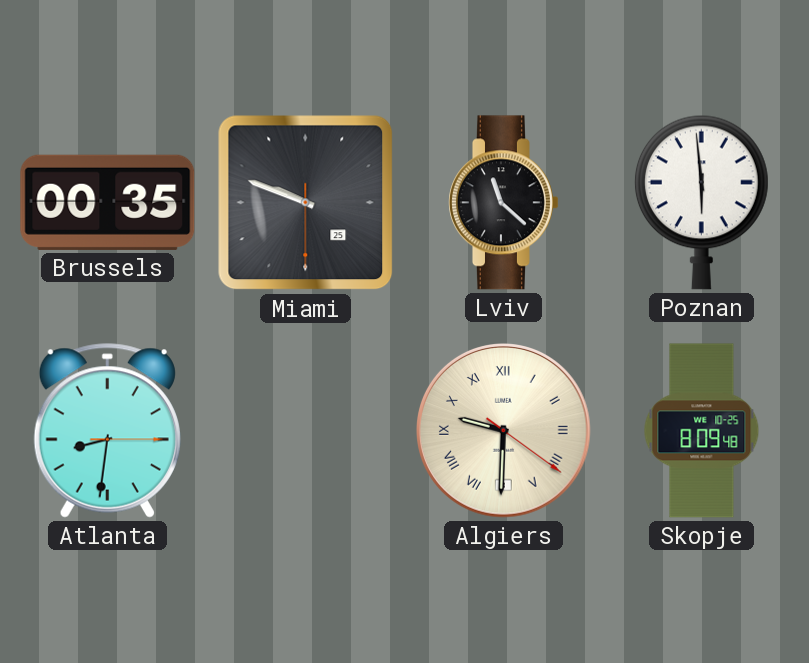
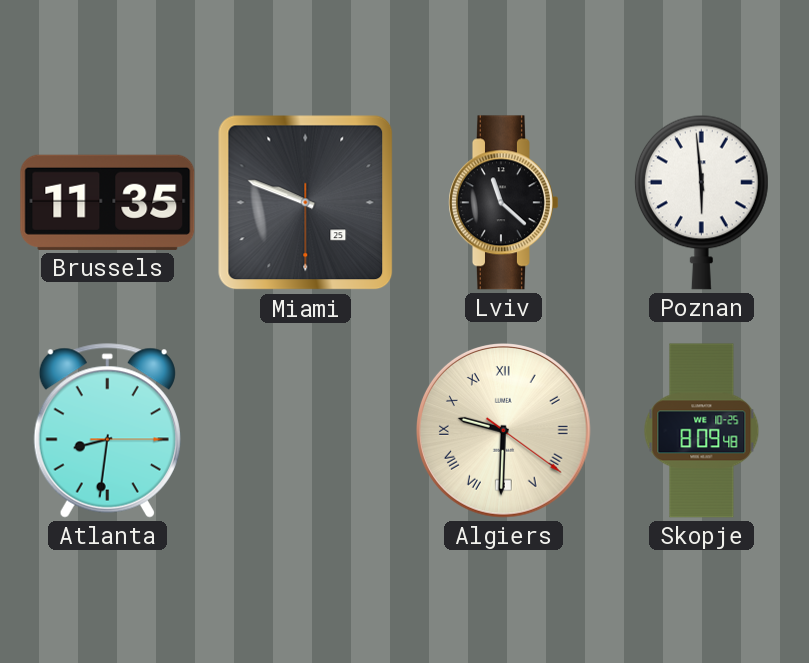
Brussels: 00:35 -> 11:35 (108, 202)
